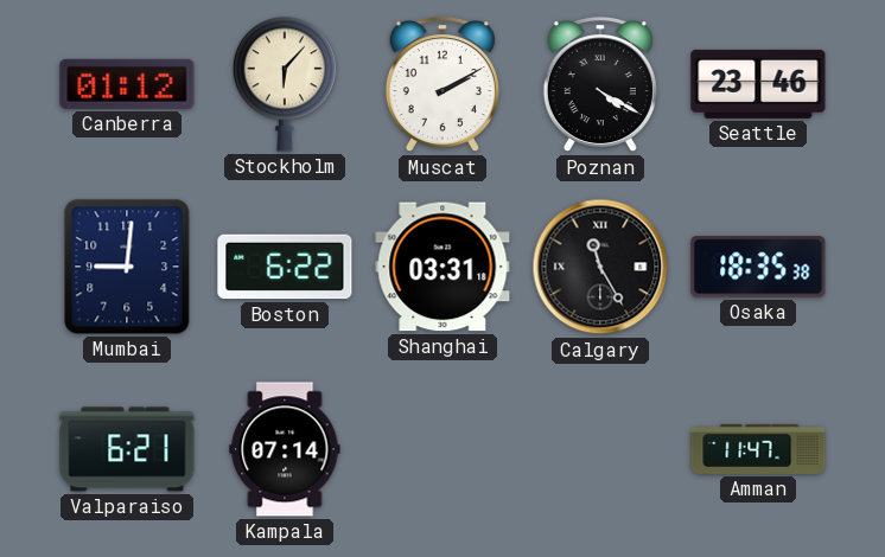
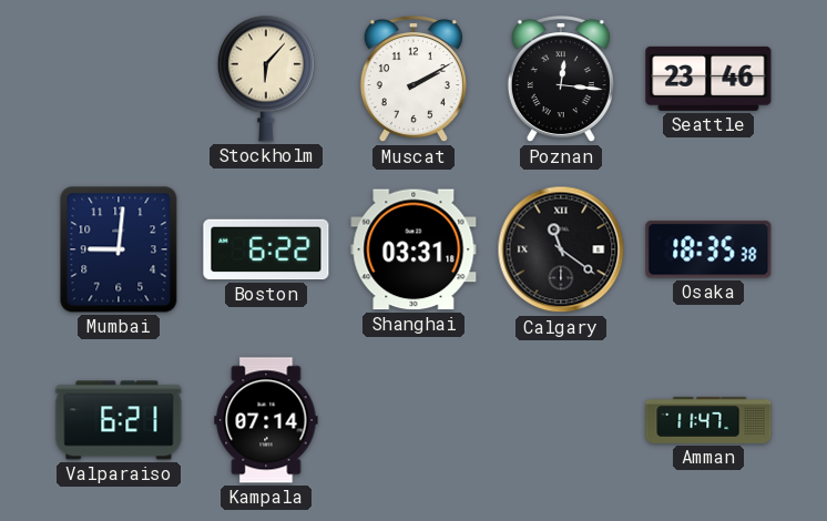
Canberra: 01:12 -> none (127, 84)
Poznan: 4:20 -> 12:16 (561, 80)
Calgary: 11:25 -> 11:21 (561, 249)
